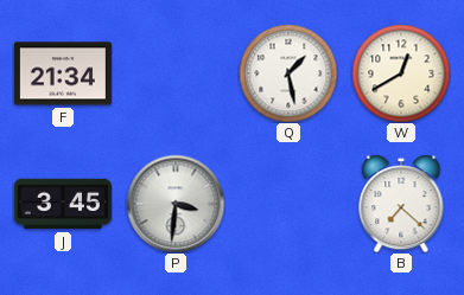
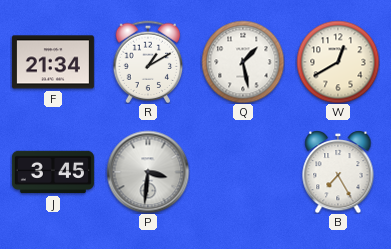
R: none -> 1:10 (148, 62)
B: 7:22 -> 7:25 (338, 172)
